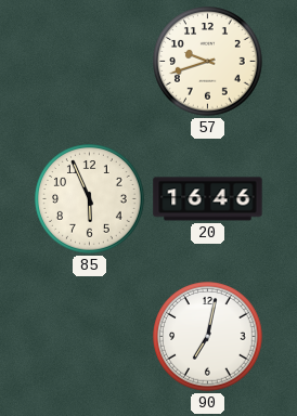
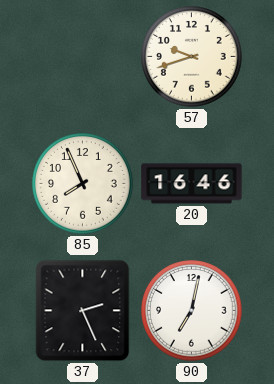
85: 5:56 -> 7:56 (83, 184)
37: none -> 2:26 (83, 311)
